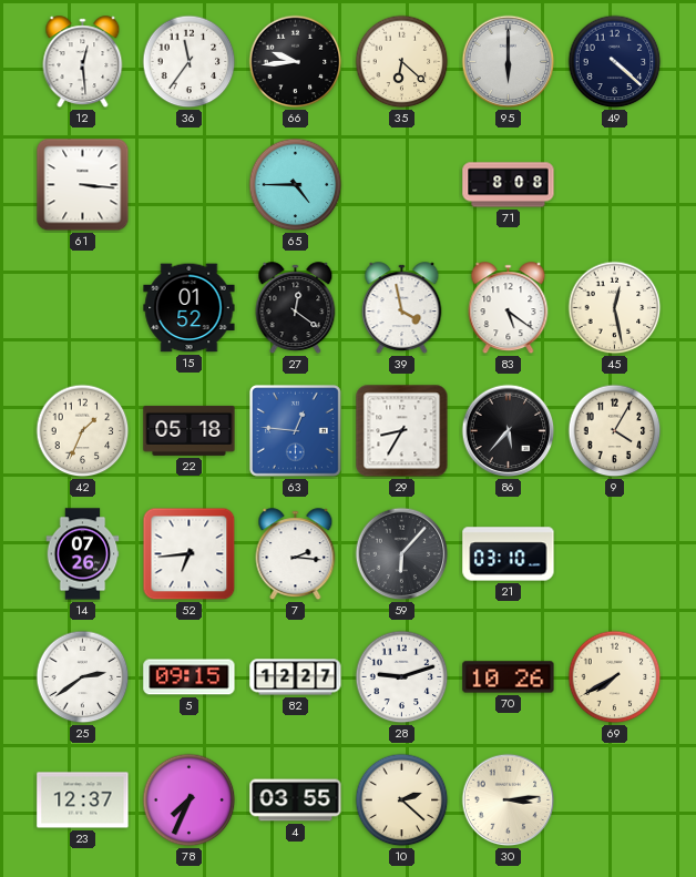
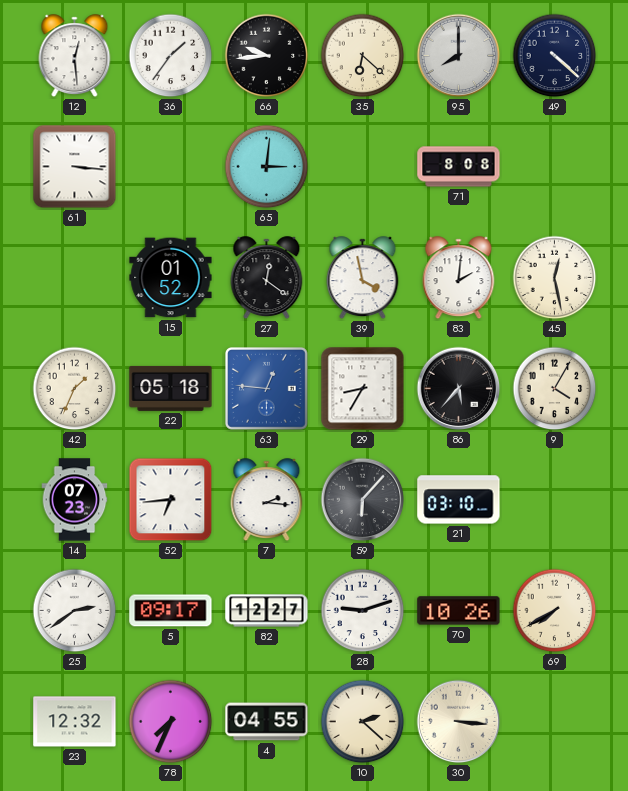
36: 11:36 -> 1:36 (171, 56)
95: 6:00 -> 8:00 (459, 56)
65: 4:45 -> 3:01 (267, 167)
83: 5:21 -> 2:01 (459, 278)
14: 07:26 -> 07:23 (75, 500)
5: 09:15 -> 09:17 (171, 611)
23: 12:37 -> 12:32 (75, 722)
4: 03:55 -> 04:55 (267, 722)
30: 3:14 -> 3:16 (459, 722)
